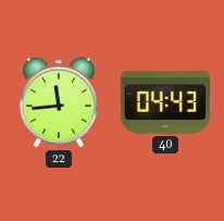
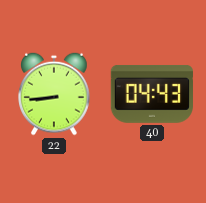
22: 11:44 -> 8:44 (54, 94)
